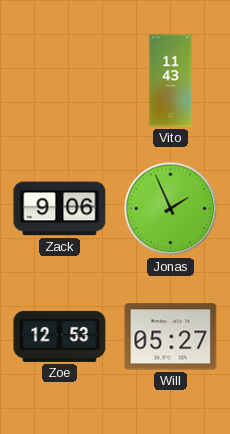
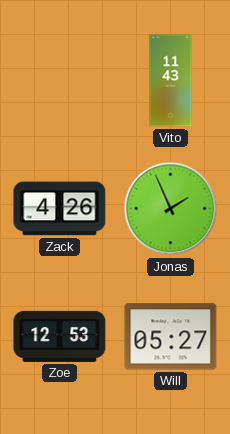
Zack: 9:06 -> 4:26 (60, 209)
